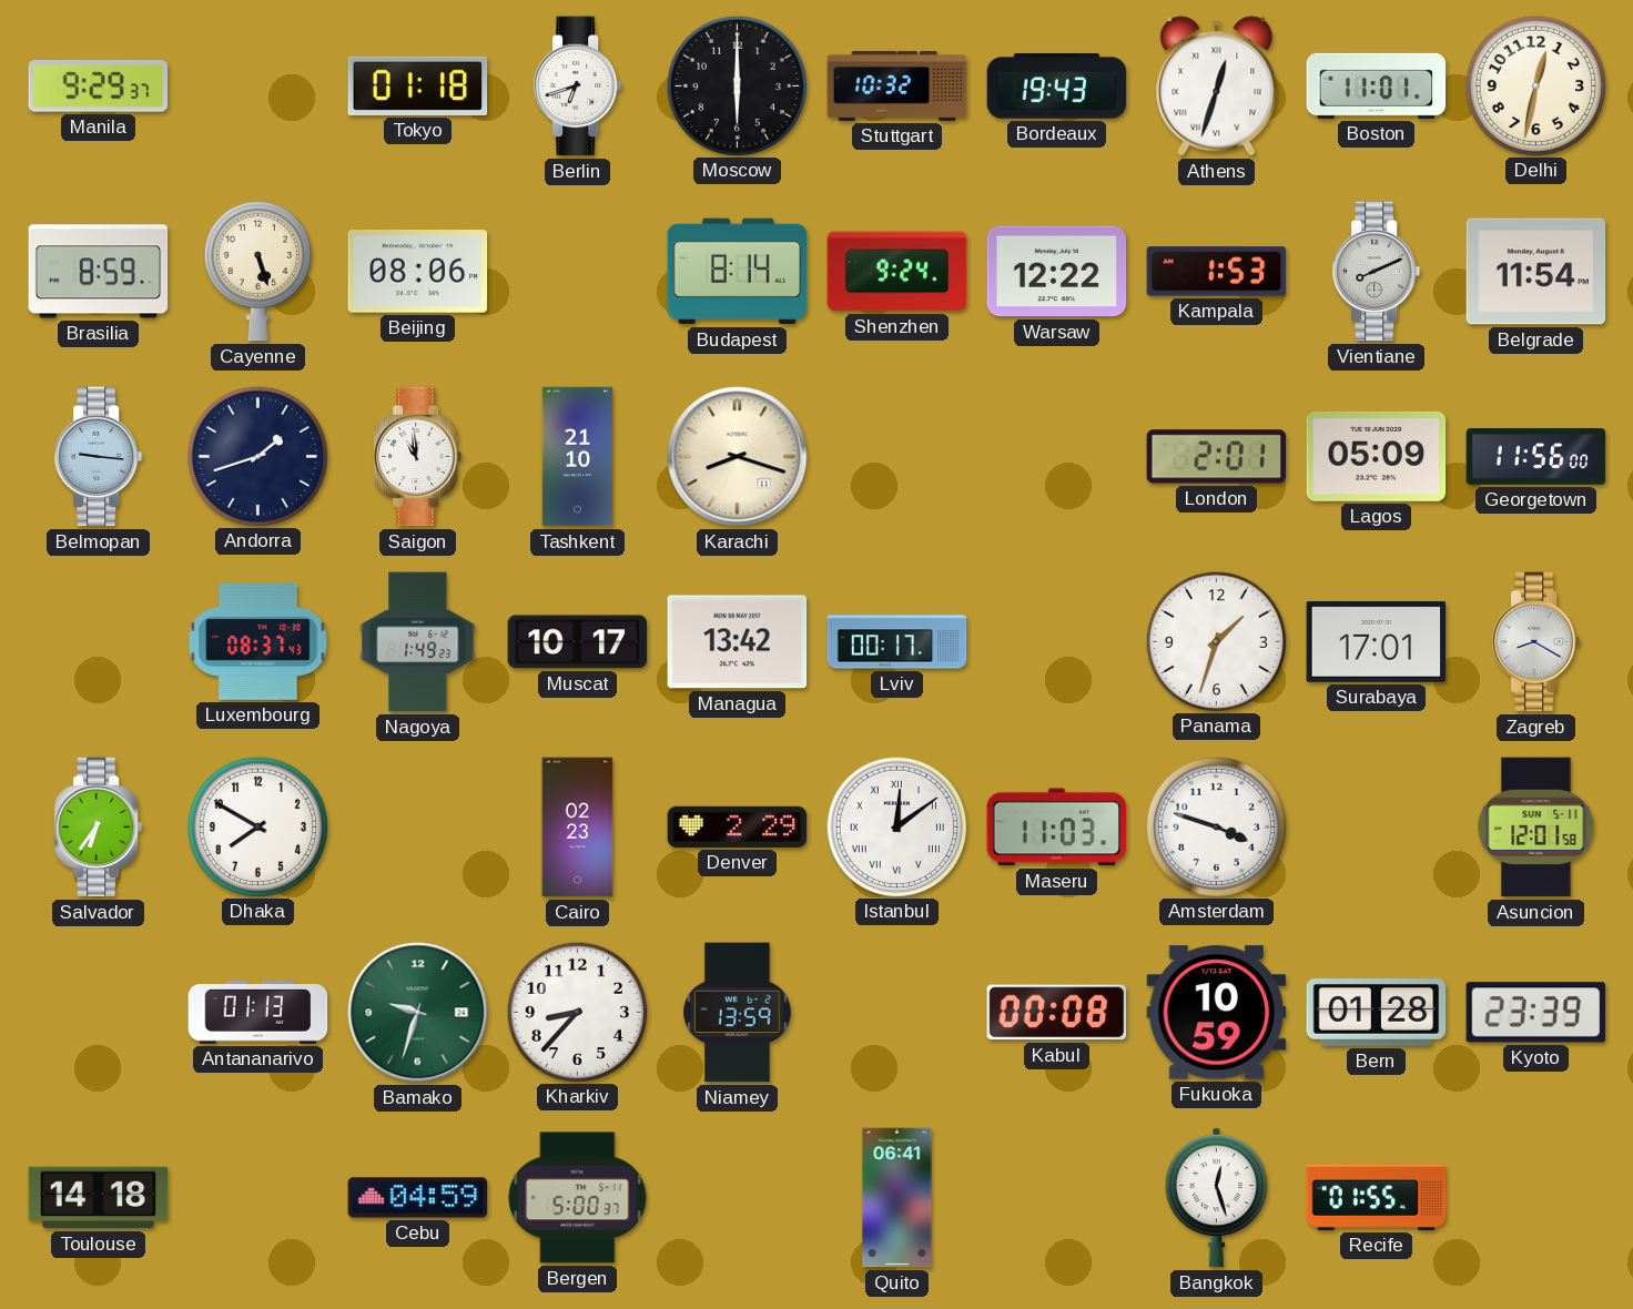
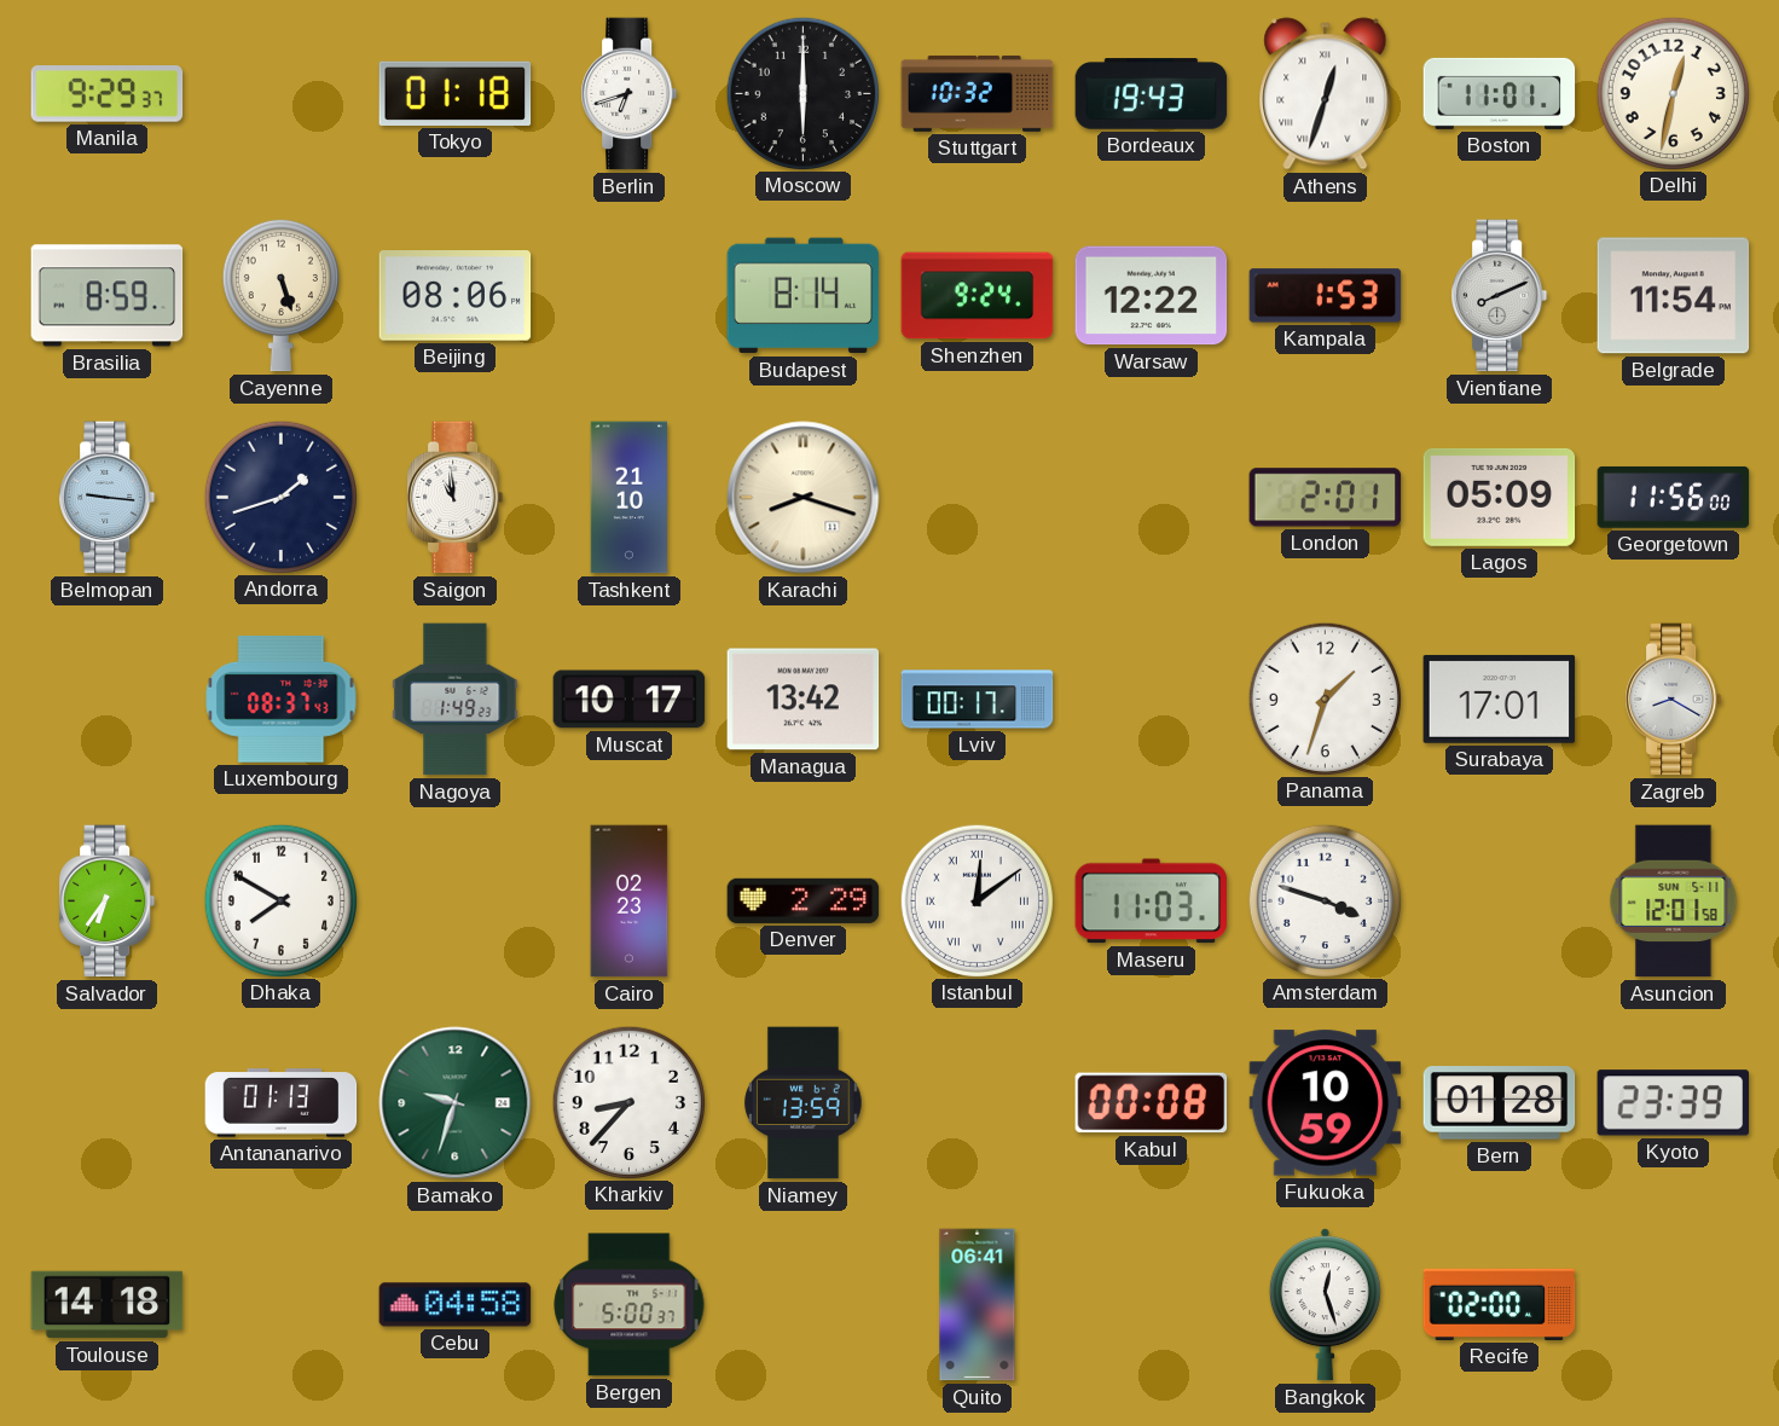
Cebu: 04:59 -> 04:58 (456, 1305)
Recife: 01:55 -> 02:00 (1500, 1304)
